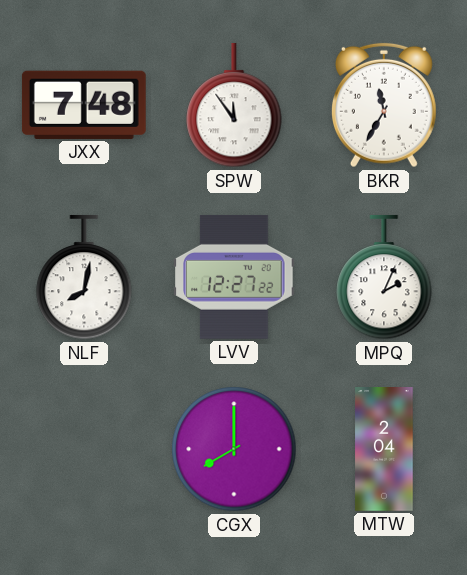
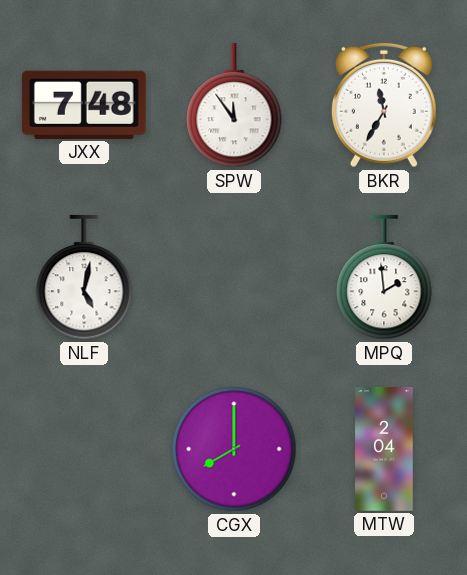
NLF: 8:02 -> 5:02 (84, 277)
LVV: 12:27 -> none (234, 277)
MPQ: 2:04 -> 1:59 (384, 277)
